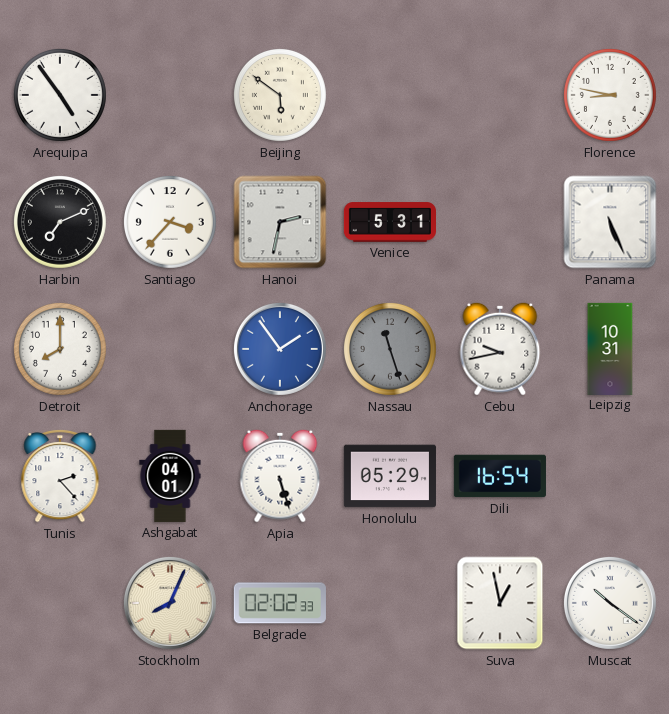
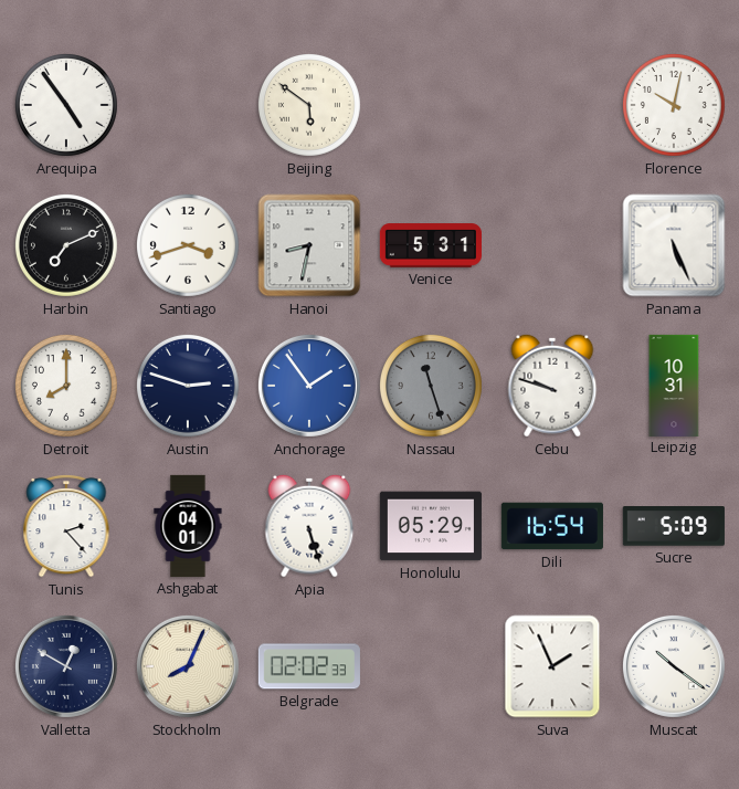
Florence: 8:47 -> 10:02 (674, 105)
Santiago: 3:37 -> 3:42 (188, 245)
Hanoi: 2:32 -> 8:32 (309, 245)
Austin: none -> 2:48 (188, 386)
Cebu: 9:43 -> 9:48 (552, 386)
Sucre: none -> 5:09 (674, 527)
Valletta: none -> 12:50 (66, 666)
Suva: 12:58 -> 1:56 (552, 666)
